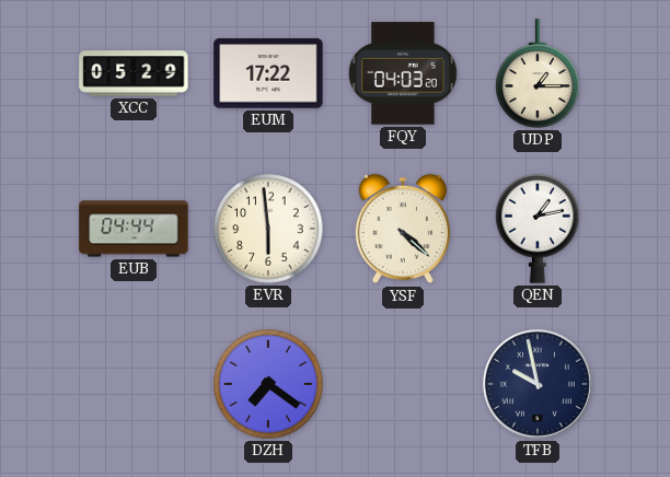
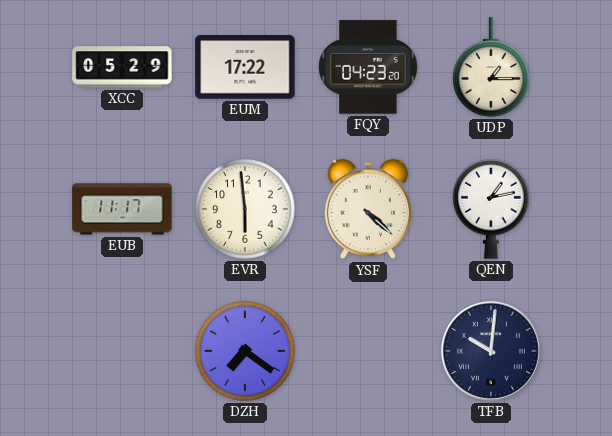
FQY: 04:03 -> 04:23 (368, 67)
EUB: 04:44 -> 11:17 (122, 209)
TFB: 9:58 -> 10:01 (491, 351)
